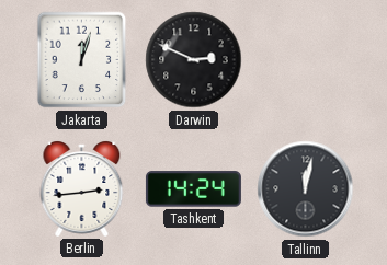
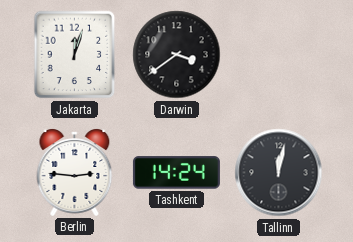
Darwin: 2:49 -> 3:39 (177, 55)
Berlin: 2:44 -> 2:46 (75, 173)
